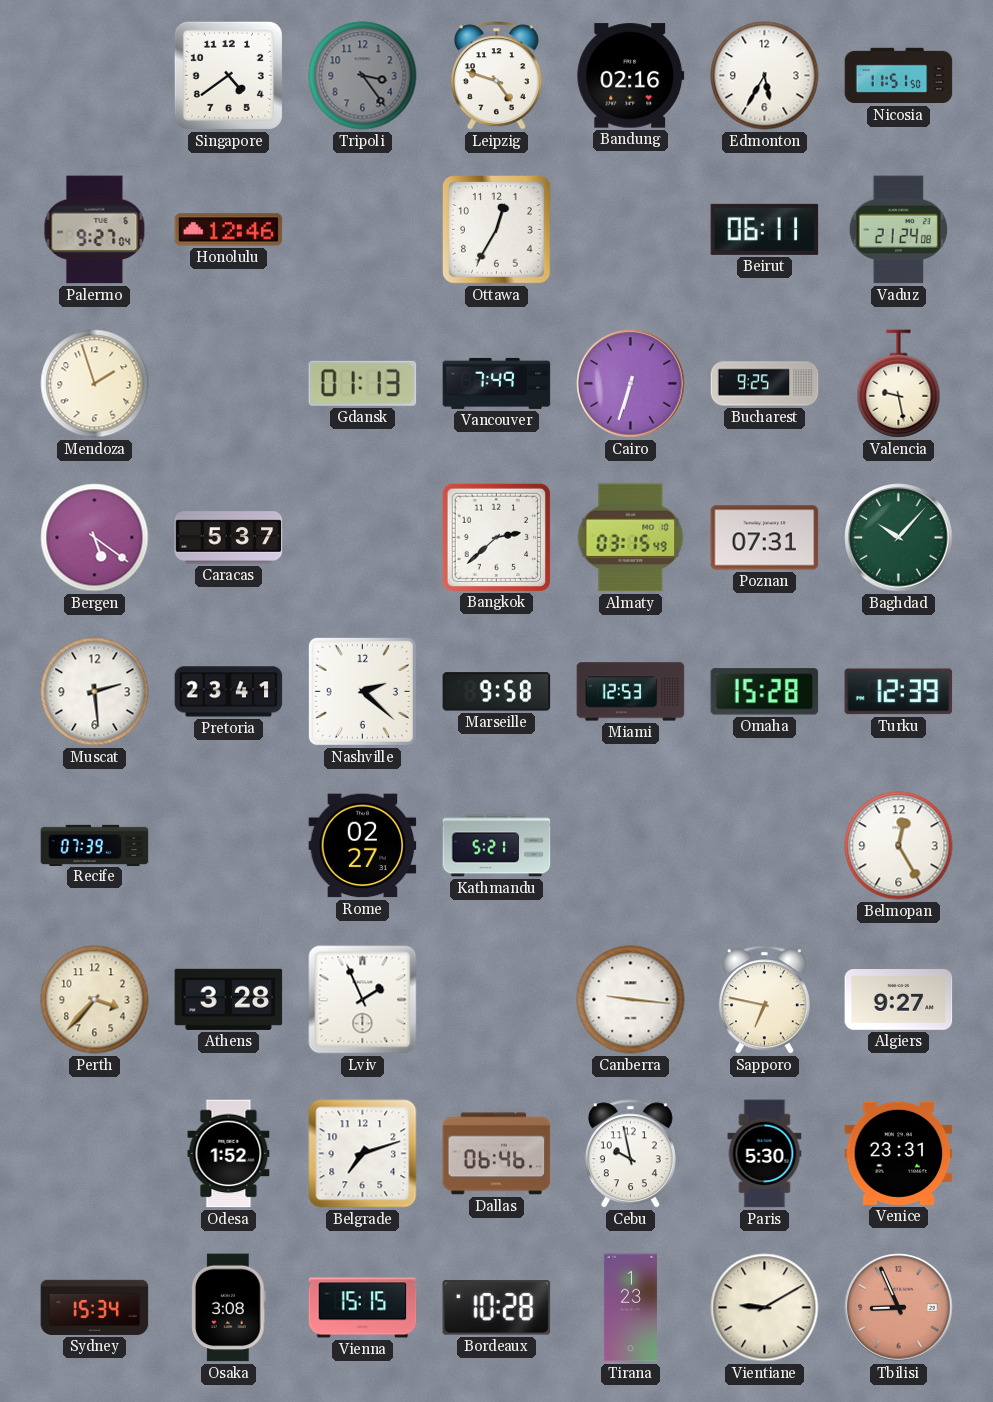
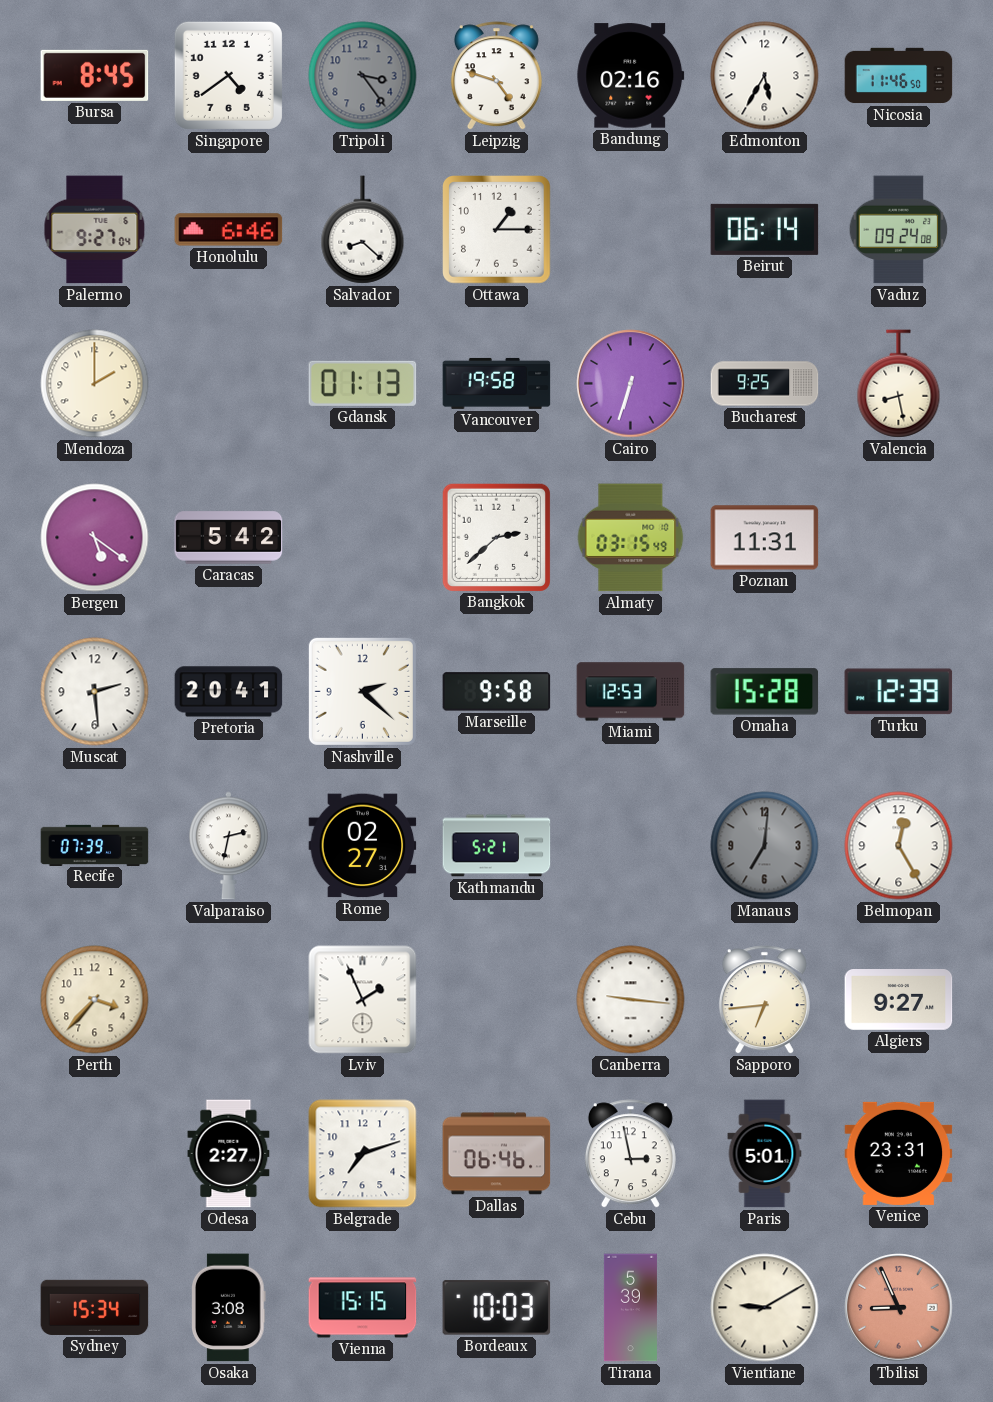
Bursa: none -> 8:45 (95, 75)
Nicosia: 11:51 -> 11:46 (899, 76)
Honolulu: 12:46 -> 6:46 (229, 230)
Salvador: none -> 8:22 (363, 230)
Ottawa: 12:35 -> 1:15 (497, 230)
Beirut: 06:11 -> 06:14 (765, 229)
Vaduz: 21:24 -> 09:24 (899, 230)
Mendoza: 1:57 -> 2:00 (95, 384)
Vancouver: 7:49 -> 19:58 (497, 383)
Valencia: 9:28 -> 8:28 (899, 384)
Caracas: 5:37 -> 5:42 (229, 538)
Poznan: 07:31 -> 11:31 (765, 538)
Baghdad: 10:07 -> none (899, 538)
Pretoria: 23:41 -> 20:41 (229, 692)
Valparaiso: none -> 2:32 (228, 846)
Manaus: none -> 7:01 (765, 846)
Athens: 3:28 -> none (229, 999)
Sapporo: 6:47 -> 6:44 (764, 1000)
Odesa: 1:52 -> 2:27 (229, 1154)
Cebu: 9:58 -> 2:58 (630, 1154)
Paris: 5:30 -> 5:01 (765, 1154)
Bordeaux: 10:28 -> 10:03 (497, 1308)
Tirana: 1:23 -> 5:39 (630, 1308)
